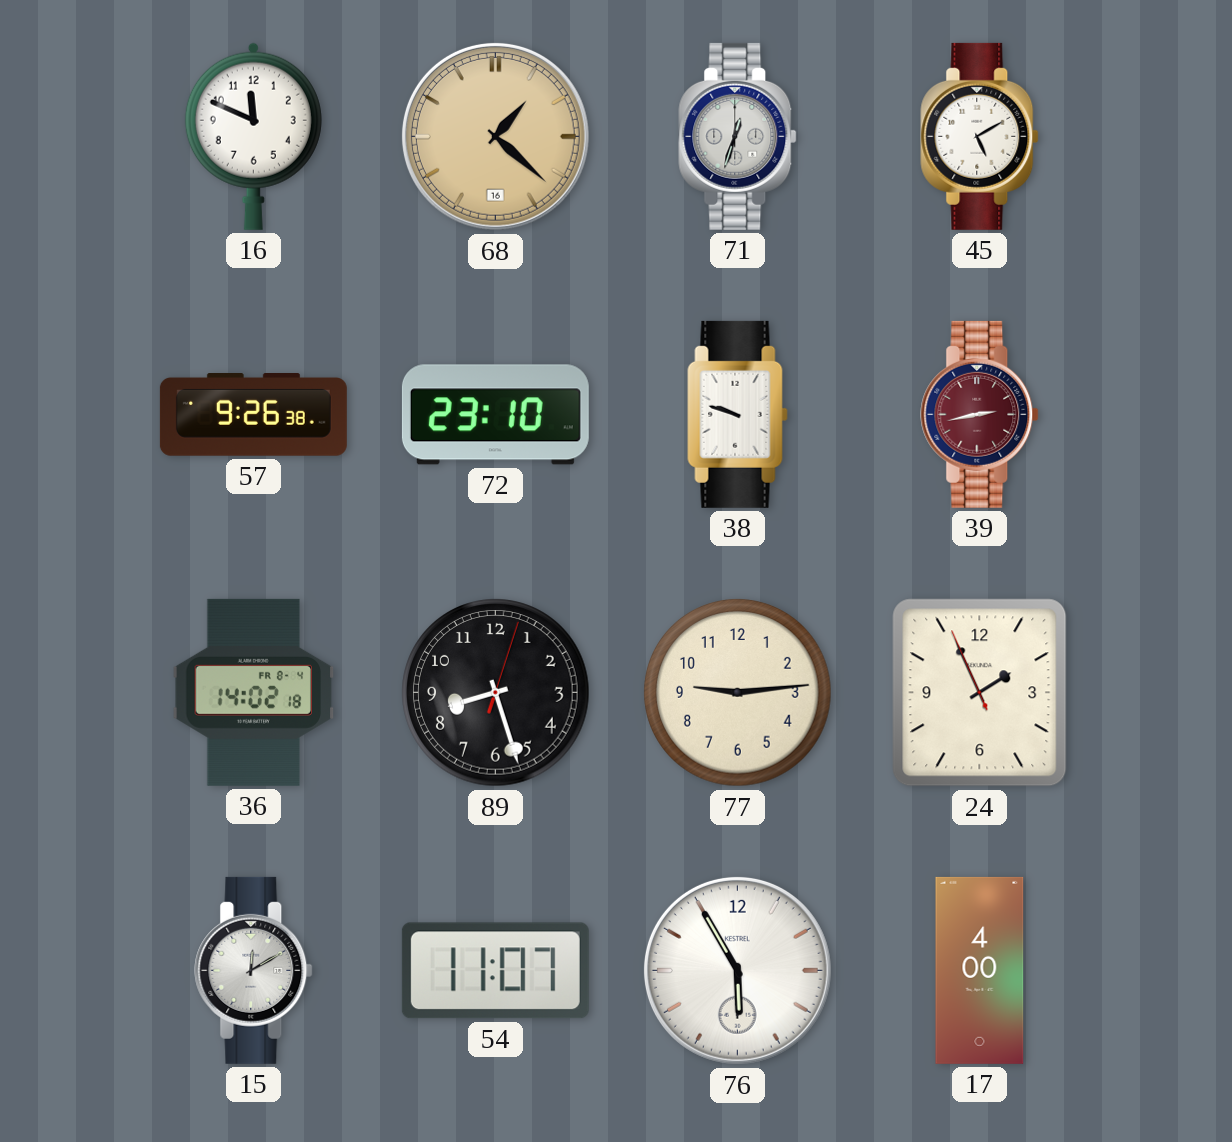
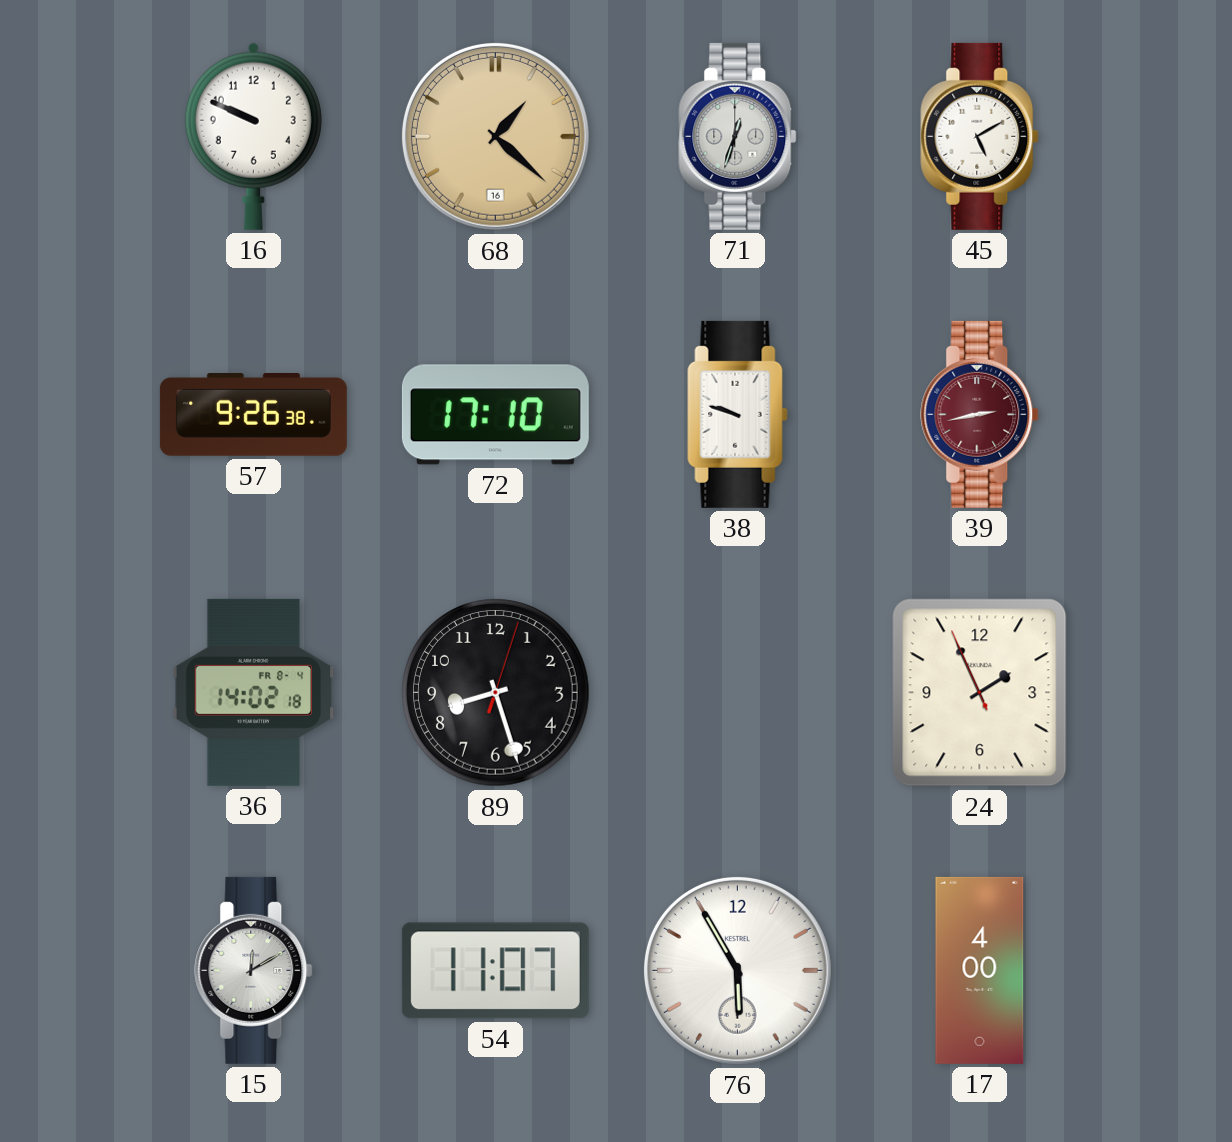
16: 11:49 -> 9:49 (253, 136)
72: 23:10 -> 17:10 (495, 415)
77: 9:14 -> none (738, 693)
